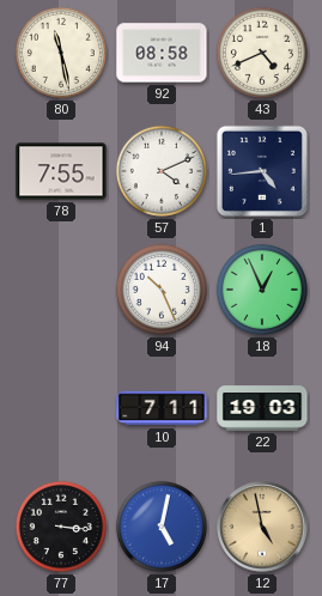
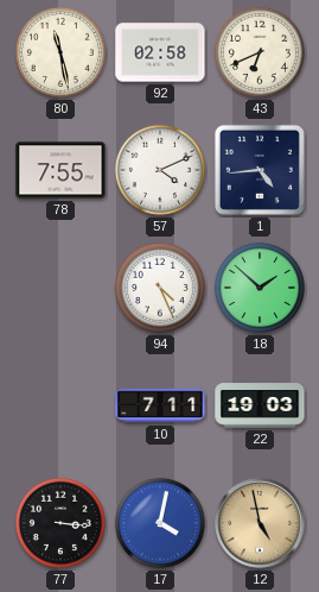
92: 08:58 -> 02:58 (160, 52)
43: 4:41 -> 6:41 (260, 52)
94: 10:26 -> 4:26 (160, 288)
18: 12:56 -> 1:52 (260, 288)
17: 5:02 -> 4:02 (160, 523)
